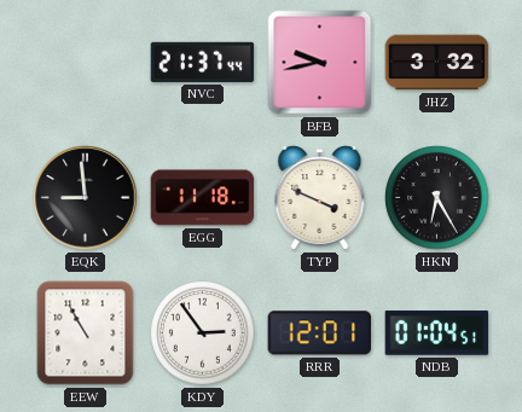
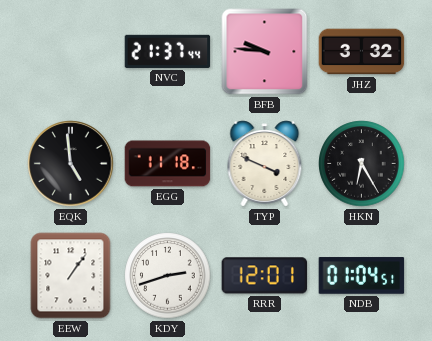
BFB: 9:43 -> 9:46 (265, 52)
EQK: 8:59 -> 4:59 (71, 164)
EEW: 10:55 -> 1:06 (71, 276)
KDY: 2:54 -> 2:42 (168, 276)
